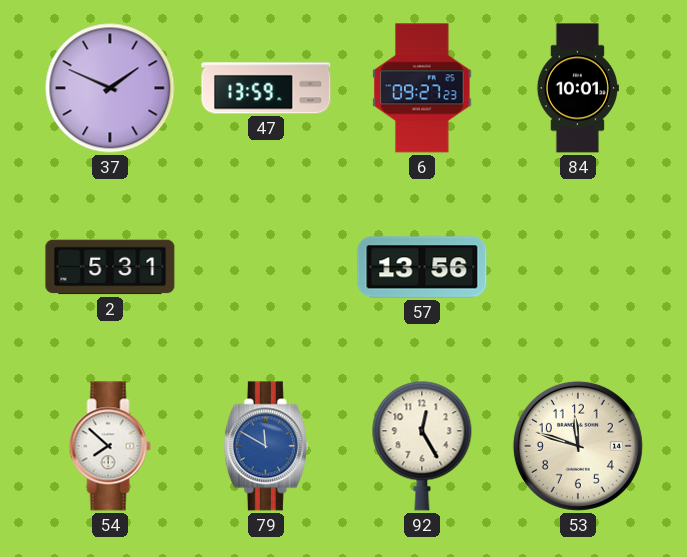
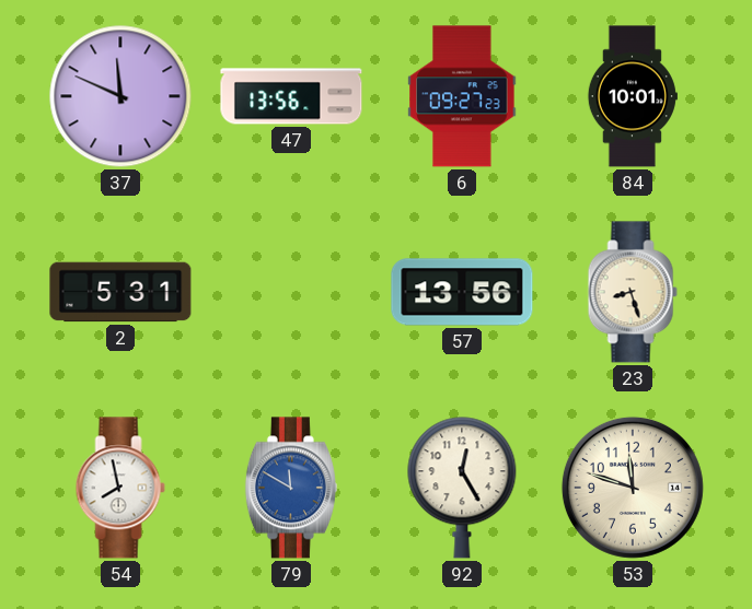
37: 1:49 -> 11:49 (120, 96)
47: 13:59 -> 13:56 (291, 96)
23: none -> 8:27 (633, 292)
54: 7:52 -> 7:58 (120, 488)
